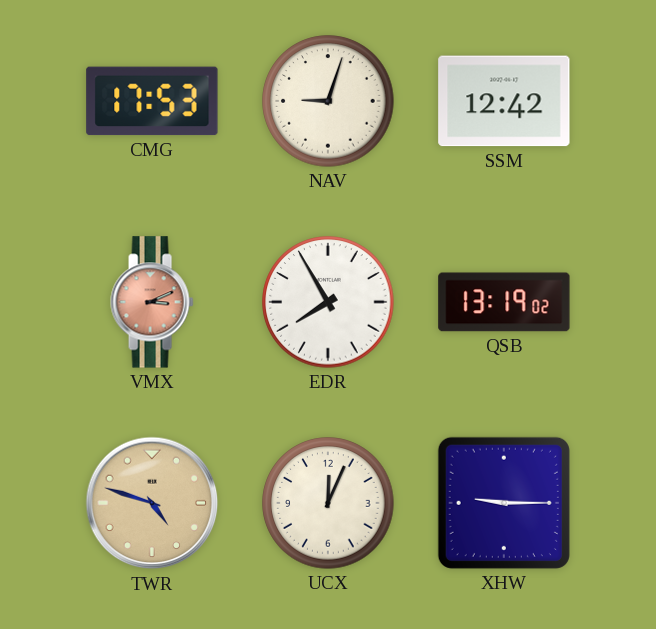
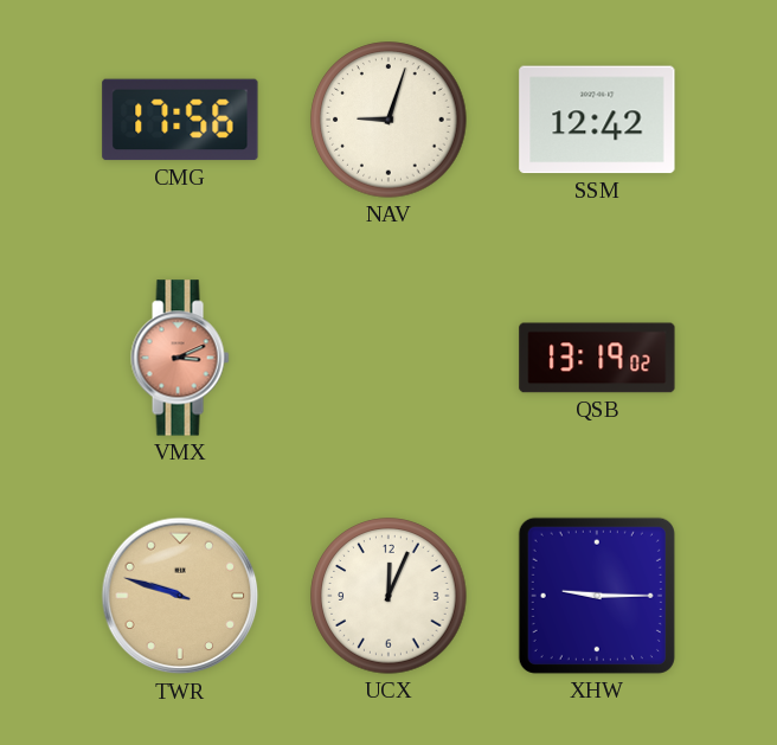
CMG: 17:53 -> 17:56 (180, 120)
EDR: 7:55 -> none (328, 302)
TWR: 4:48 -> 9:48 (180, 596)
